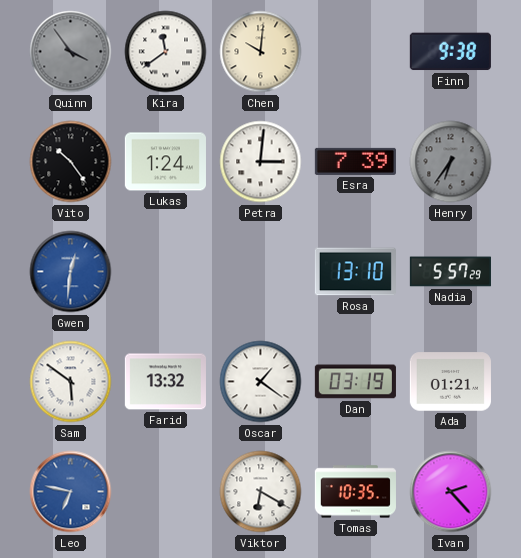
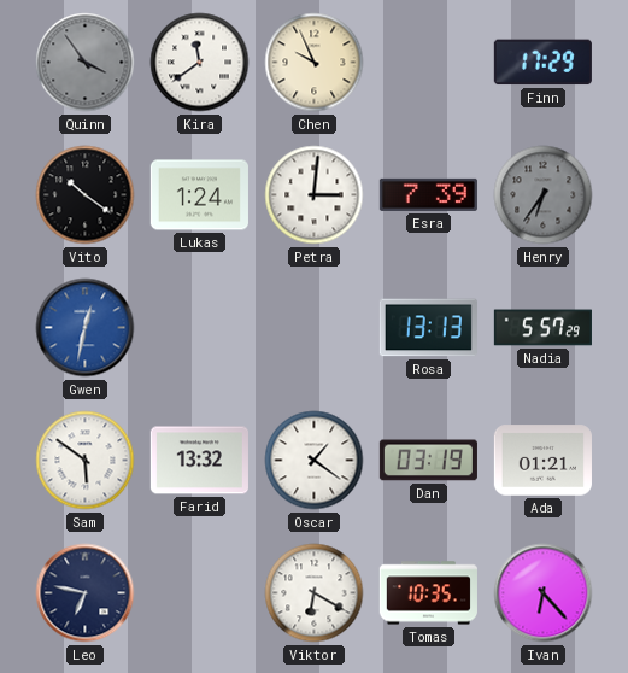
Chen: 10:01 -> 9:56 (315, 63)
Finn: 9:38 -> 17:29 (542, 63)
Vito: 10:24 -> 10:21 (86, 195)
Gwen: 12:31 -> 12:32 (86, 328)
Rosa: 13:10 -> 13:13 (428, 328)
Leo dial: blue -> navy (86, 593)
Ivan: 2:23 -> 6:23 (544, 593)
